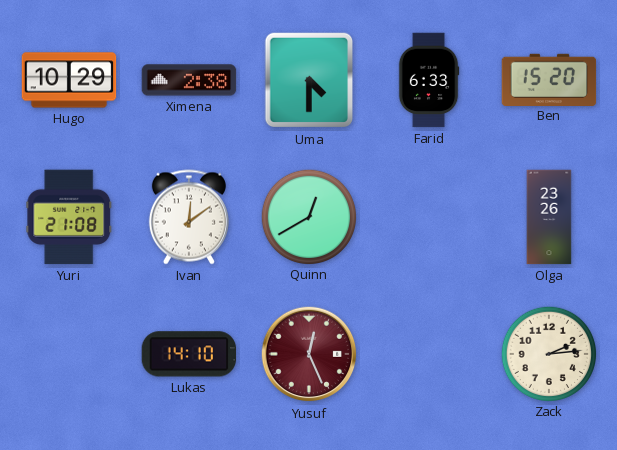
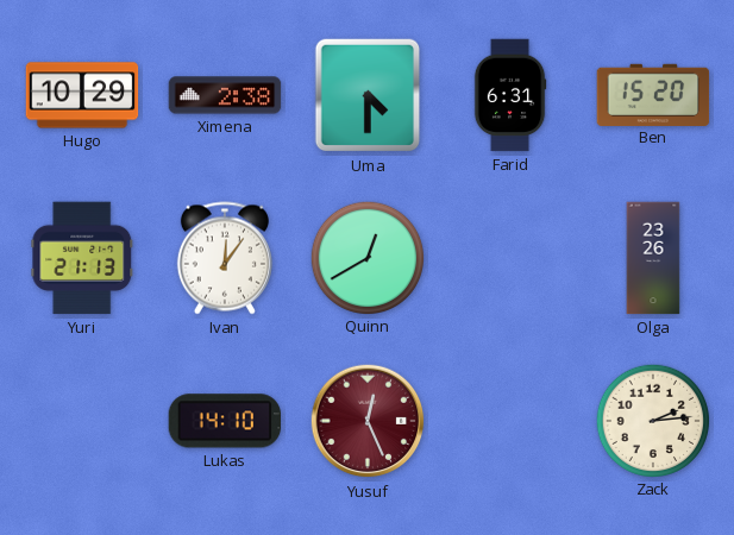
Farid: 6:33 -> 6:31 (510, 95)
Yuri: 21:08 -> 21:13 (82, 258)
Ivan: 12:09 -> 12:06 (225, 258)
